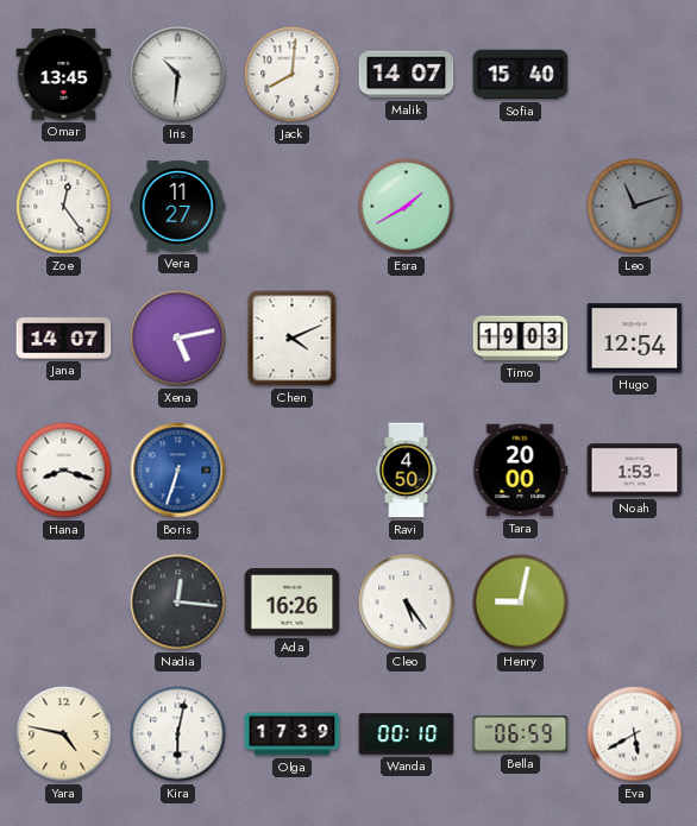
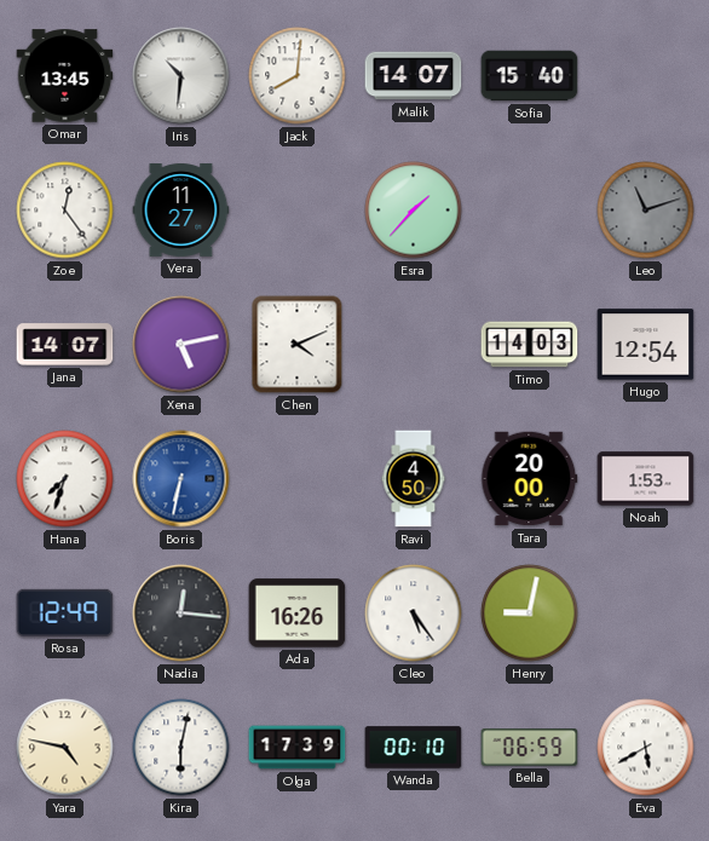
Esra: 1:40 -> 1:37 (414, 211)
Timo: 19:03 -> 14:03 (530, 345)
Hana: 8:18 -> 7:33 (65, 479)
Boris: 6:33 -> 6:32 (181, 479)
Rosa: none -> 12:49 (65, 612)
